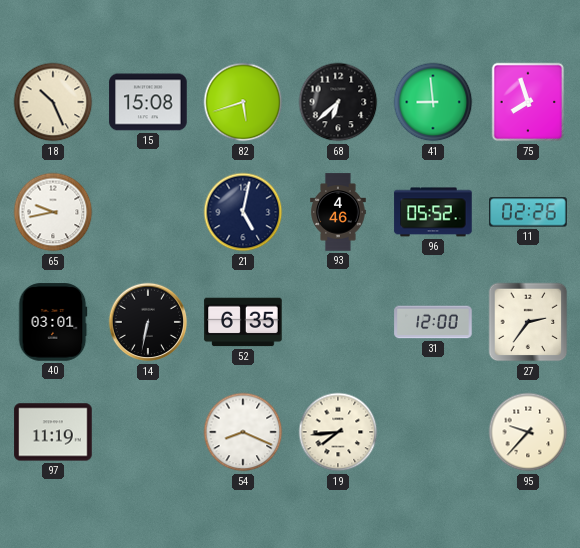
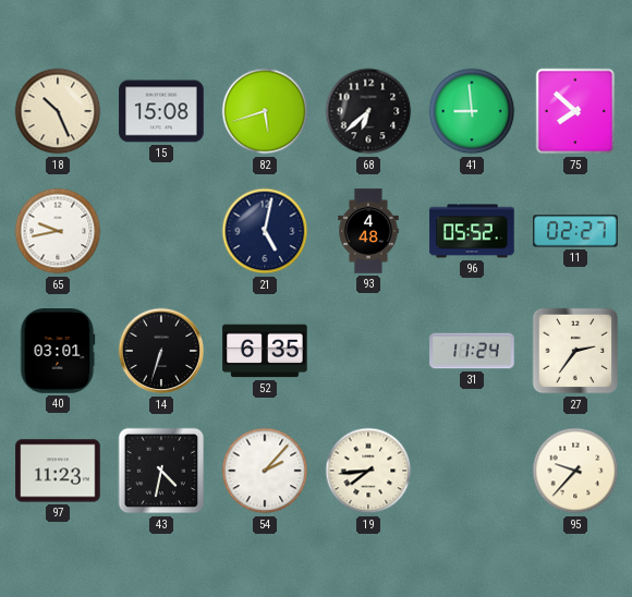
75: 7:57 -> 7:52 (575, 111)
93: 4:46 -> 4:48 (368, 231)
11: 02:26 -> 02:27 (575, 231)
14: 6:32 -> 6:33 (161, 351)
31: 12:00 -> 11:24 (472, 351)
97: 11:19 -> 11:23 (58, 471)
43: none -> 4:32 (161, 471)
54: 8:19 -> 2:07 (265, 471)
